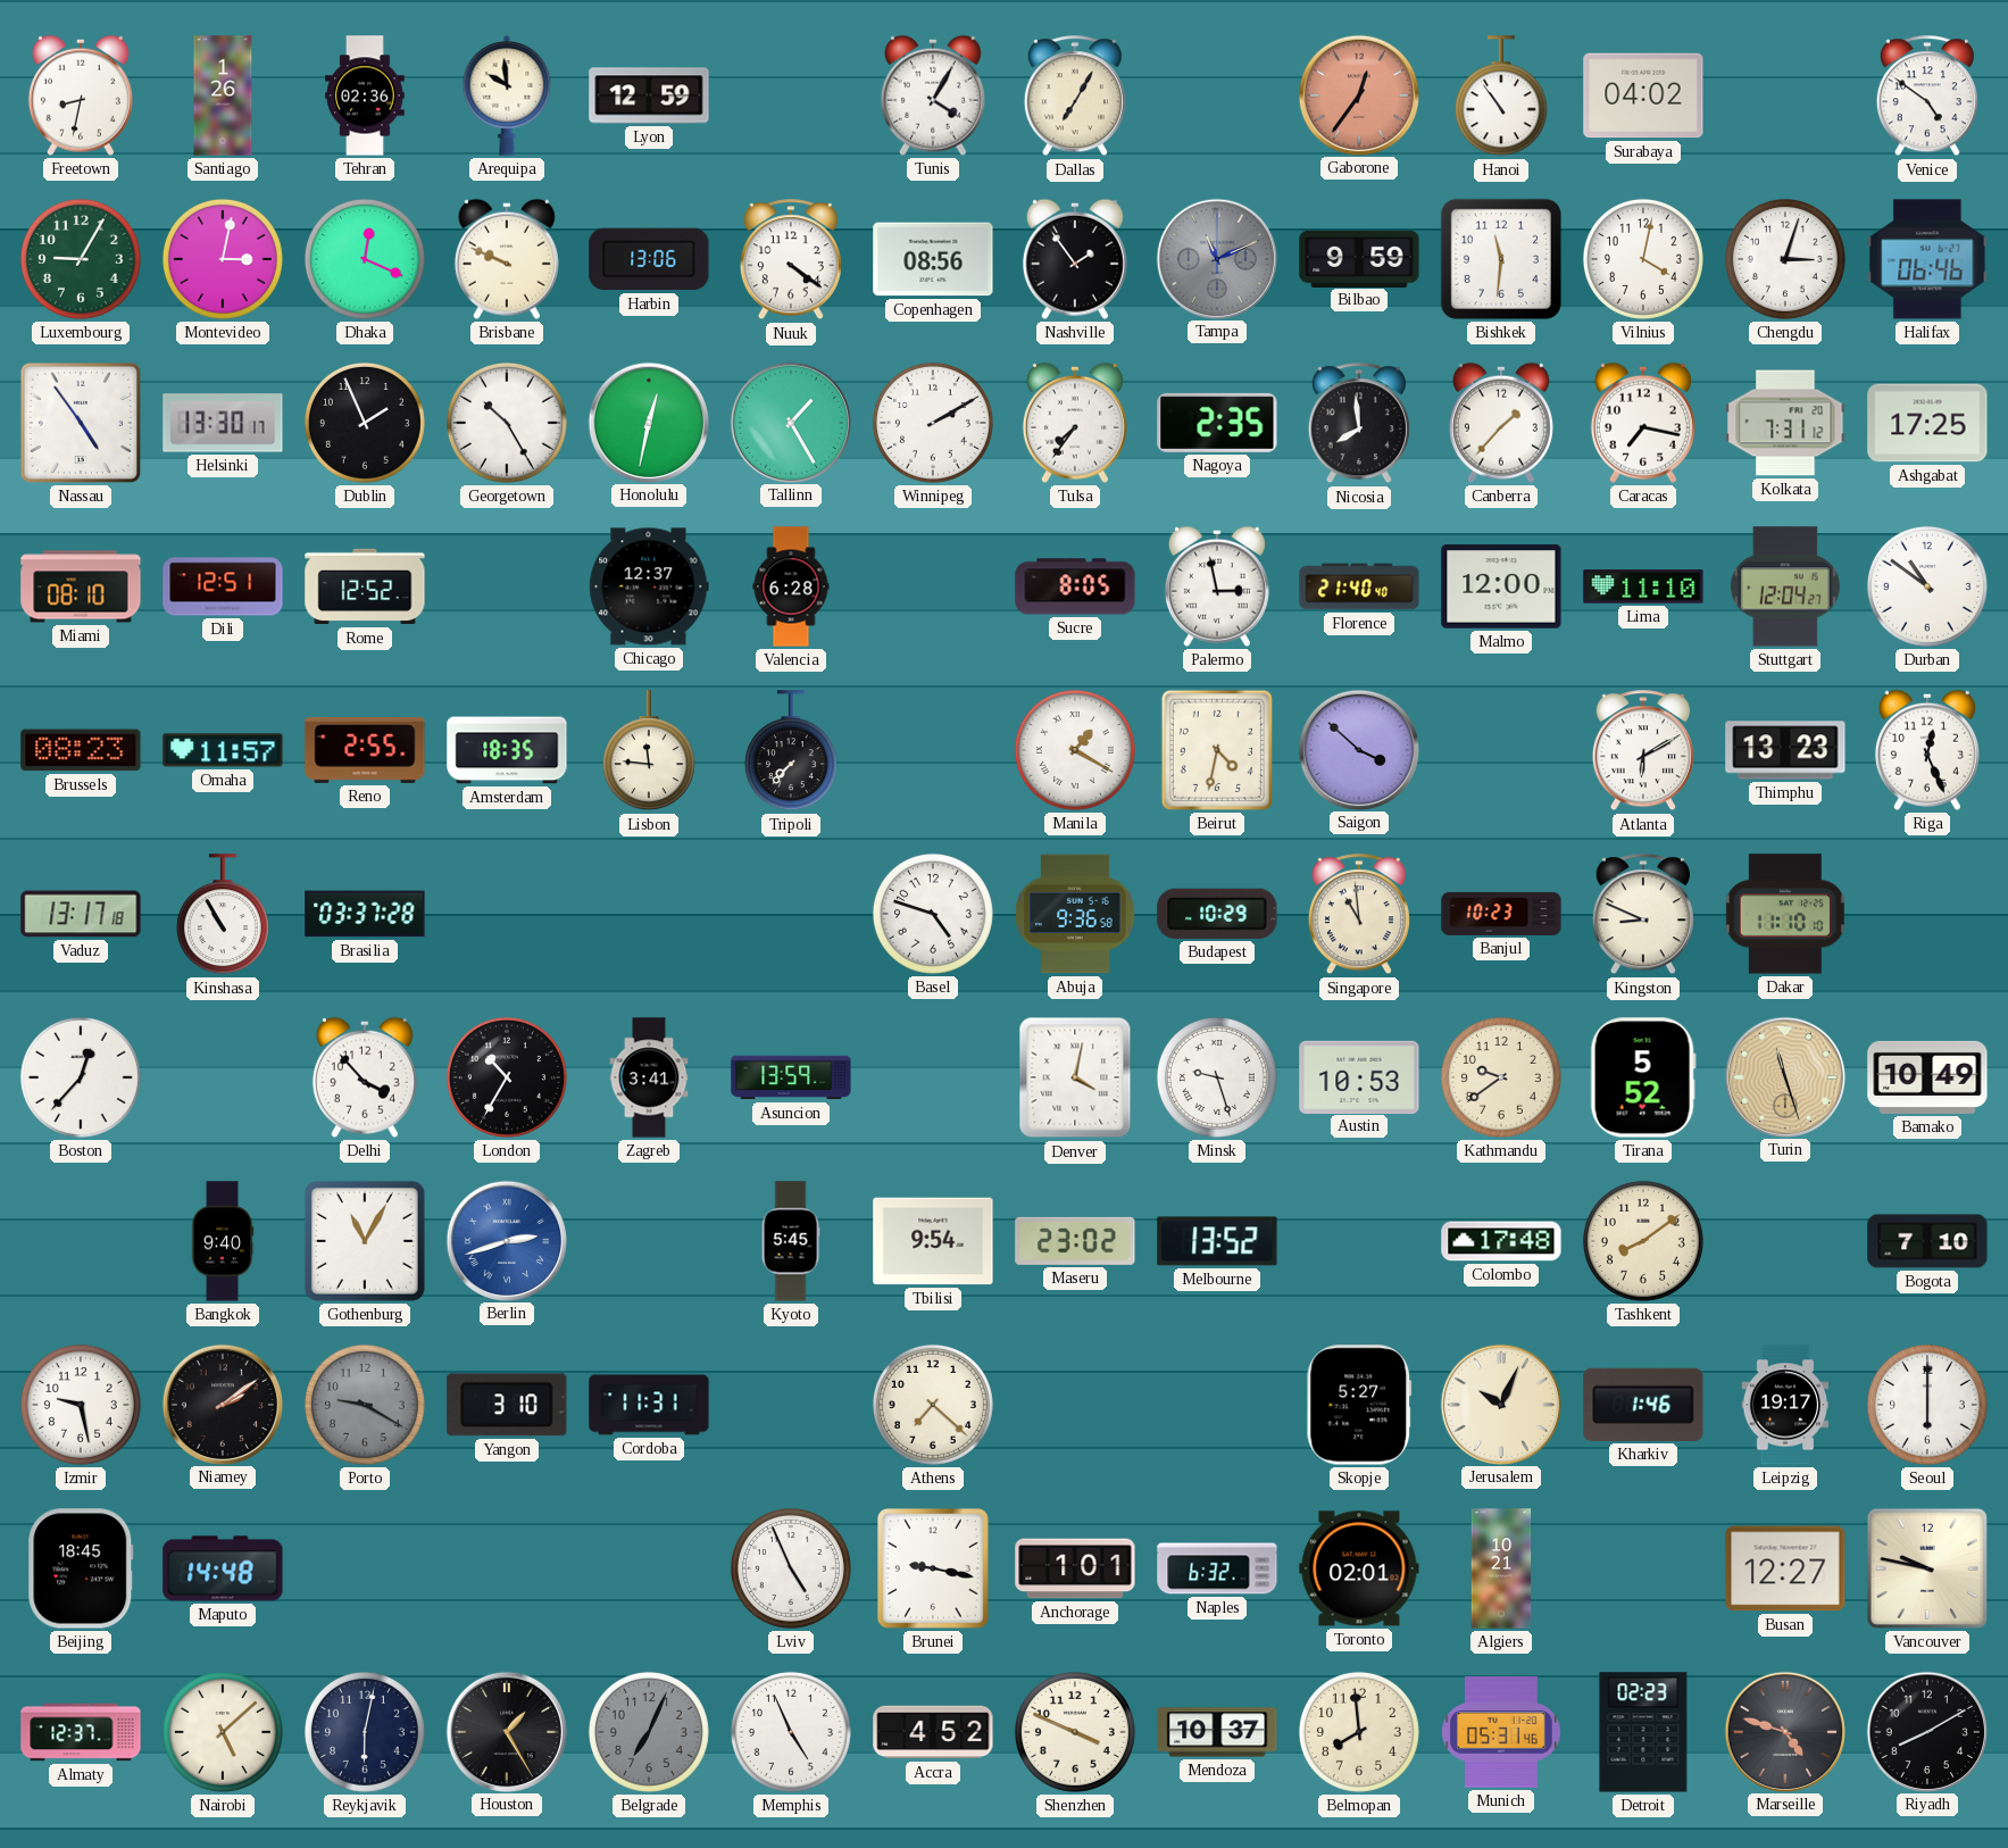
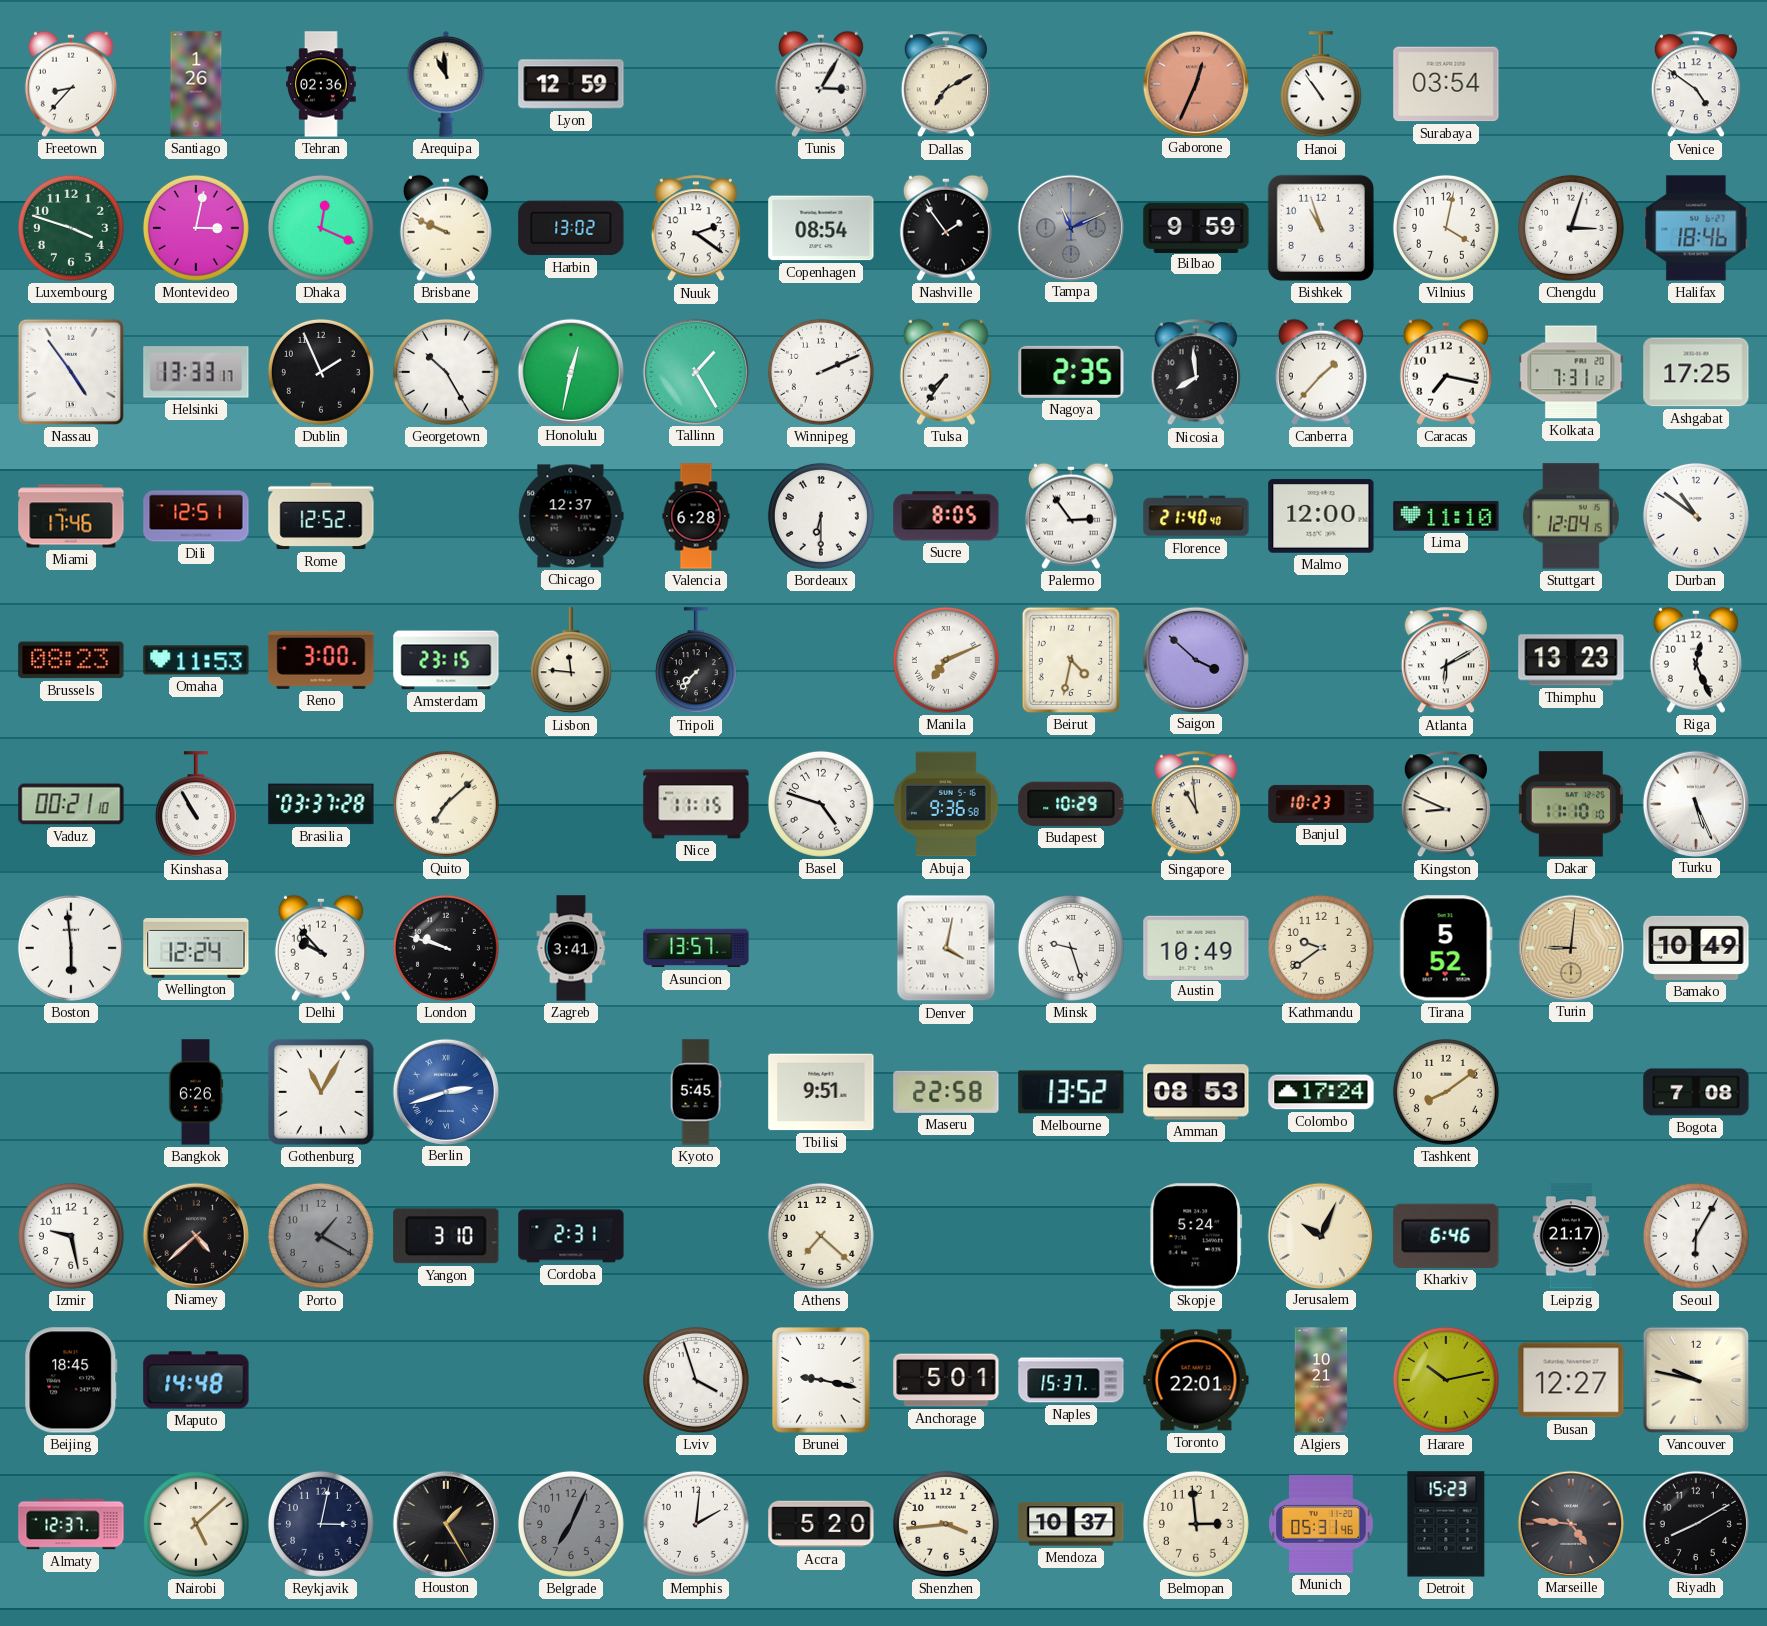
Freetown: 8:32 -> 8:37 (71, 84)
Arequipa: 9:59 -> 10:59 (446, 84)
Tunis: 4:05 -> 3:05 (821, 84)
Dallas: 7:05 -> 7:10 (946, 85)
Gaborone: 12:36 -> 12:34 (1195, 83)
Surabaya: 04:02 -> 03:54 (1446, 84)
Luxembourg: 9:05 -> 3:48 (71, 228)
Harbin: 13:06 -> 13:02 (571, 228)
Nuuk: 4:21 -> 2:21 (696, 229)
Copenhagen: 08:56 -> 08:54 (821, 228)
Bishkek: 11:31 -> 10:57 (1321, 228)
Halifax: 06:46 -> 18:46 (1696, 228)
Helsinki: 13:30 -> 13:33 (196, 372)
Winnipeg: 2:10 -> 2:11 (821, 372)
Miami: 08:10 -> 17:46 (71, 516)
Bordeaux: none -> 6:30 (821, 516)
Palermo: 2:58 -> 2:54 (1071, 516)
Stuttgart: 12:04:27 -> 12:04:15 (1571, 516)
Omaha: 11:57 -> 11:53 (196, 660)
Reno: 2:55 -> 3:00 (321, 660)
Amsterdam: 18:35 -> 23:15 (446, 660)
Manila: 1:20 -> 7:11 (946, 660)
Vaduz: 13:17 -> 00:21 (71, 804)
Quito: none -> 7:08 (446, 804)
Nice: none -> 11:15 (696, 804)
Turku: none -> 5:26 (1695, 803)
Boston: 12:37 -> 5:59 (71, 948)
Wellington: none -> 12:24 (196, 948)
Delhi: 3:53 -> 9:53 (321, 948)
London: 10:35 -> 9:48 (446, 948)
Asuncion: 13:59 -> 13:57 (696, 948)
Austin: 10:53 -> 10:49 (1196, 947)
Turin: 11:27 -> 9:01 (1570, 947)
Bangkok: 9:40 -> 6:26 (196, 1092)
Tbilisi: 9:54 -> 9:51 (821, 1092)
Maseru: 23:02 -> 22:58 (946, 1092)
Amman: none -> 08:53 (1196, 1092)
Colombo: 17:48 -> 17:24 (1321, 1092)
Bogota: 7:10 -> 7:08 (1696, 1092)
Niamey: 2:09 -> 4:38 (195, 1235)
Porto: 9:20 -> 1:20 (321, 1236)
Cordoba: 11:31 -> 2:31 (571, 1236)
Skopje: 5:27 -> 5:24 (1196, 1236)
Kharkiv: 1:46 -> 6:46 (1446, 1236)
Leipzig: 19:17 -> 21:17 (1571, 1236)
Seoul: 6:00 -> 6:05 (1696, 1236)
Lviv: 4:56 -> 3:57 (696, 1380)
Anchorage: 1:01 -> 5:01 (946, 1380)
Naples: 6:32 -> 15:37 (1071, 1380)
Toronto: 02:01 -> 22:01 (1196, 1380)
Harare: none -> 10:13 (1446, 1380)
Reykjavik: 6:02 -> 3:02 (321, 1524)
Memphis: 4:56 -> 2:01 (696, 1524)
Accra: 4:52 -> 5:20 (821, 1524)
Shenzhen: 3:49 -> 3:44 (946, 1524)
Belmopan: 7:59 -> 2:59 (1196, 1524)
Detroit: 02:23 -> 15:23 (1446, 1524)
Marseille: 4:48 -> 4:46 (1570, 1523)
